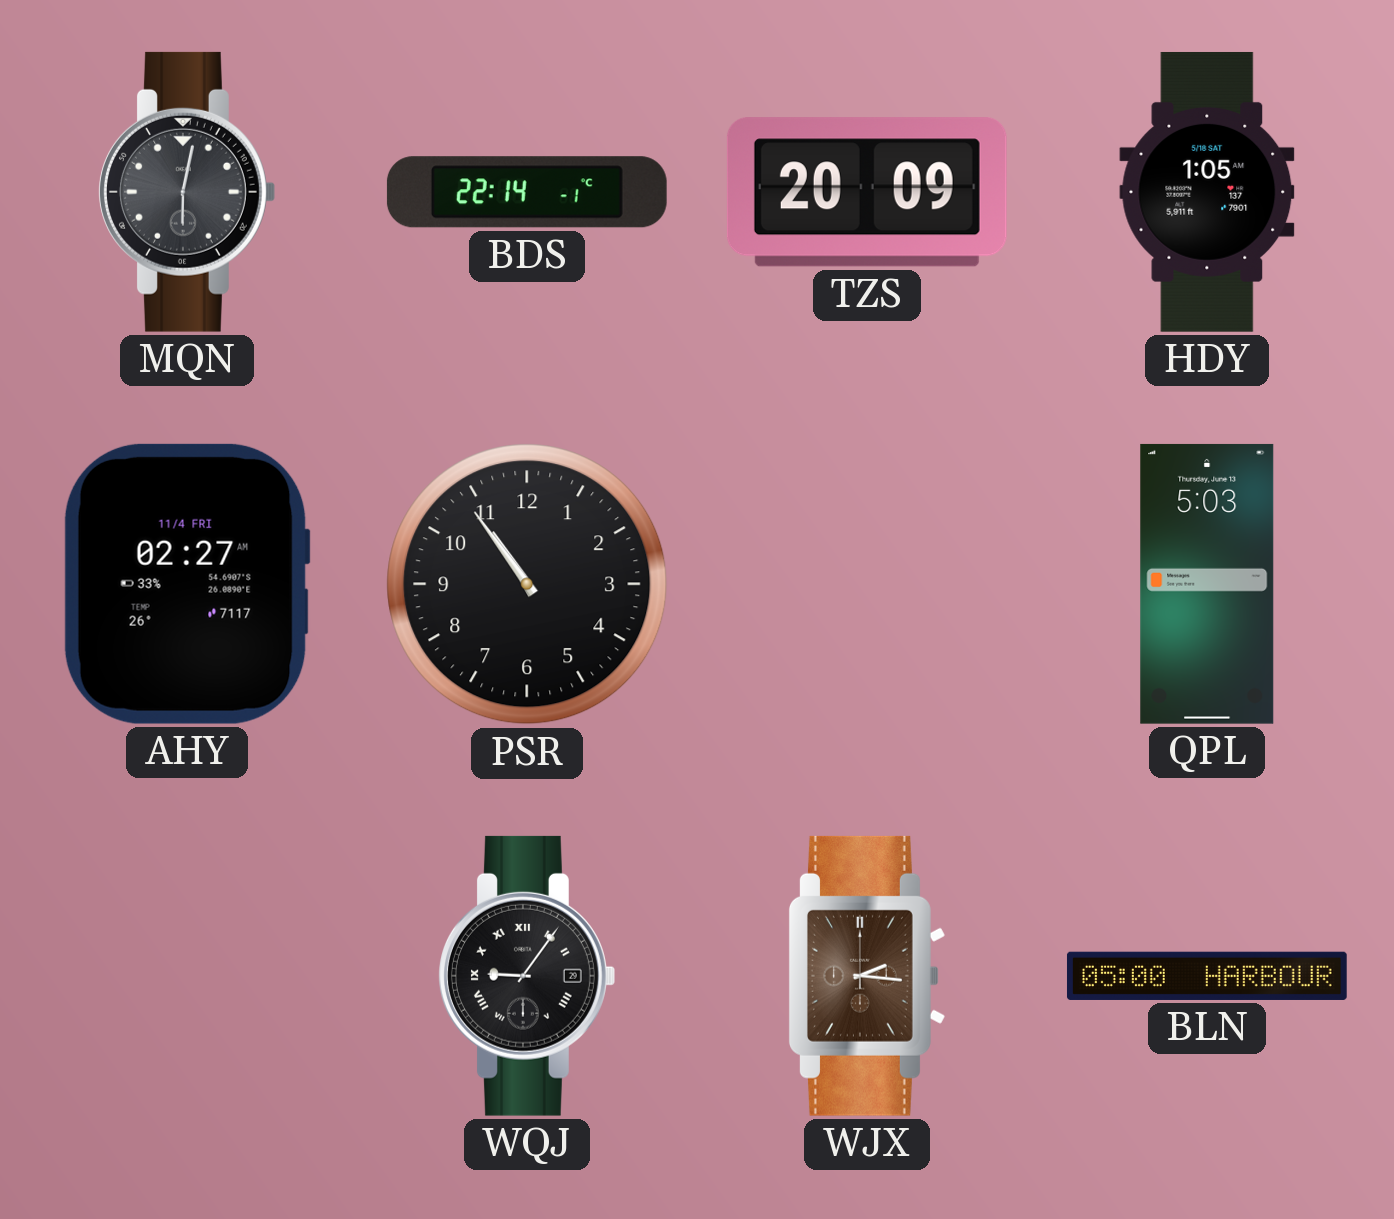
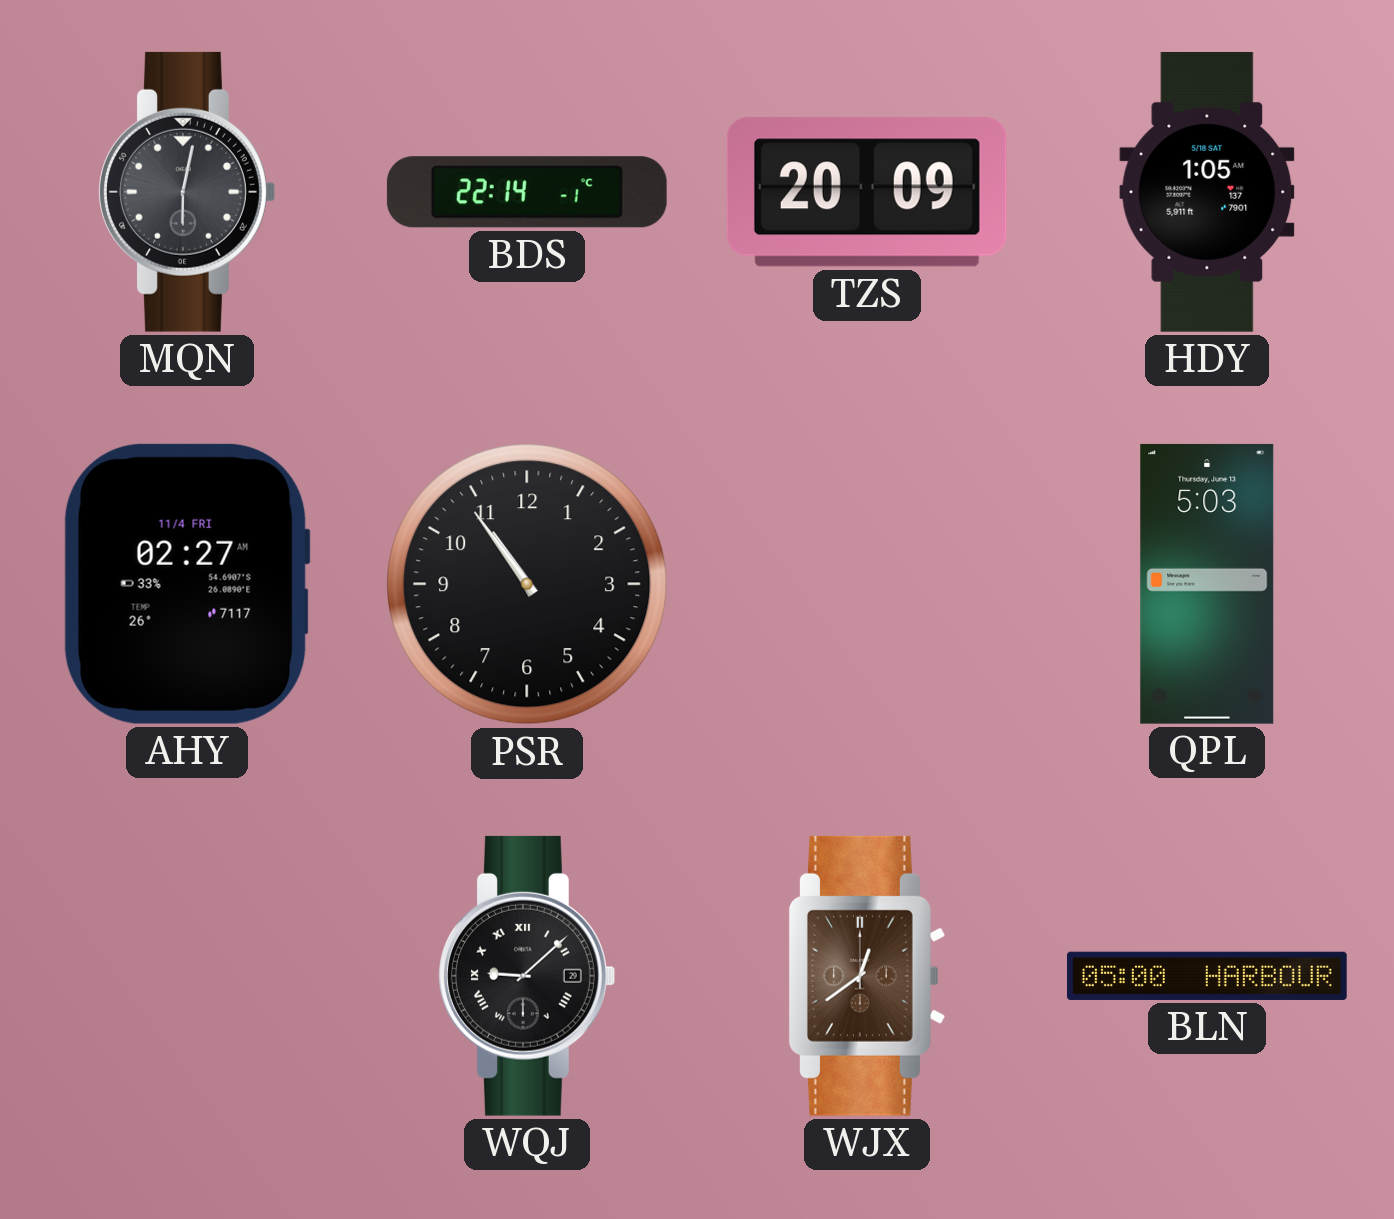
WQJ: 9:06 -> 9:08 (527, 976)
WJX: 2:16 -> 12:39 (866, 976)
